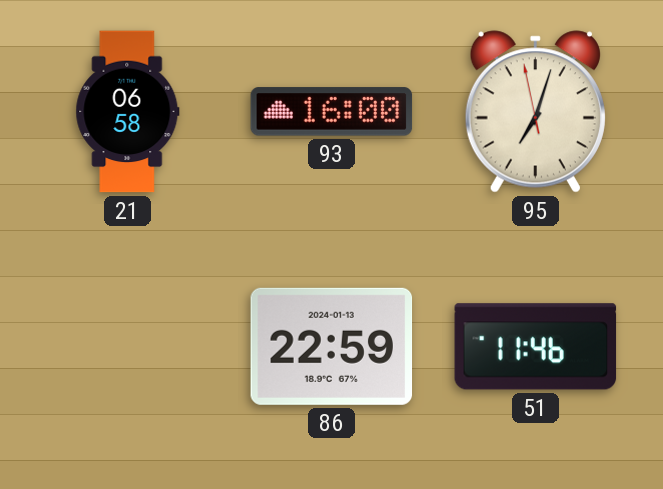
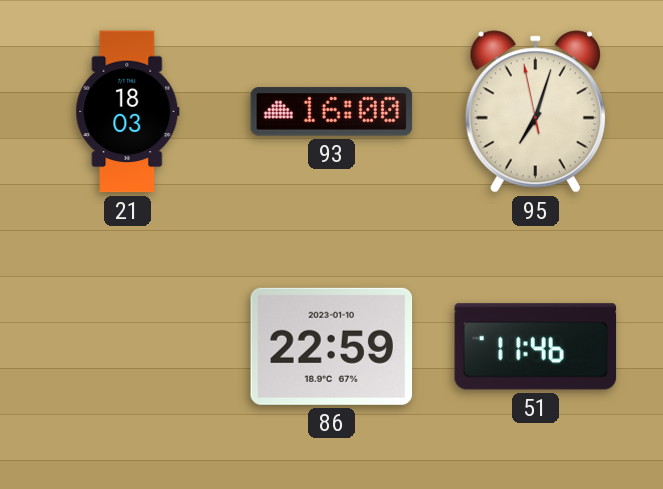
21: 06:58 -> 18:03 (128, 112)
86 date: 2024-01-13 -> 2023-01-10 (332, 346)
